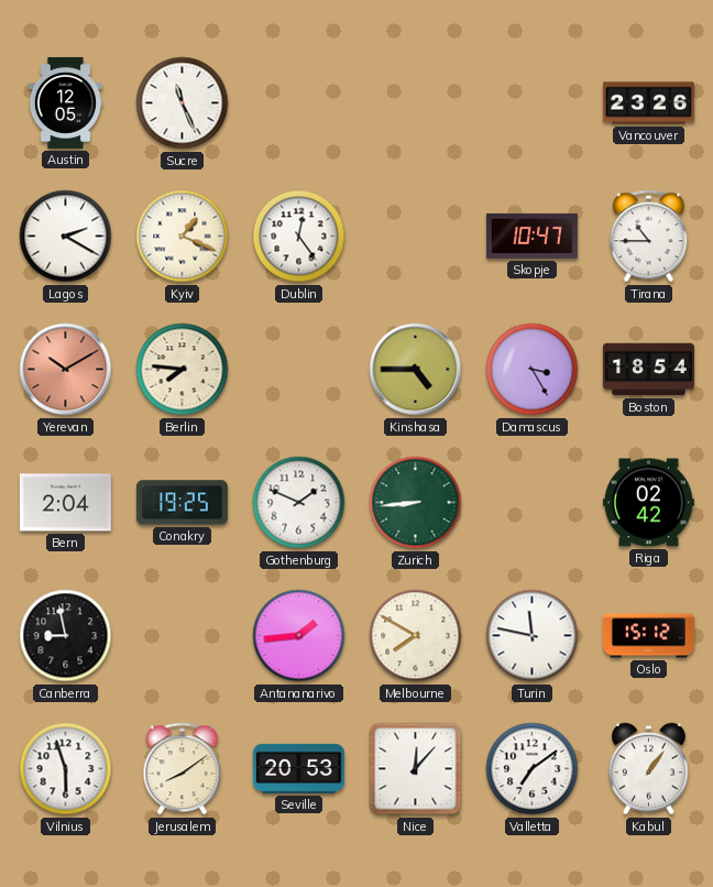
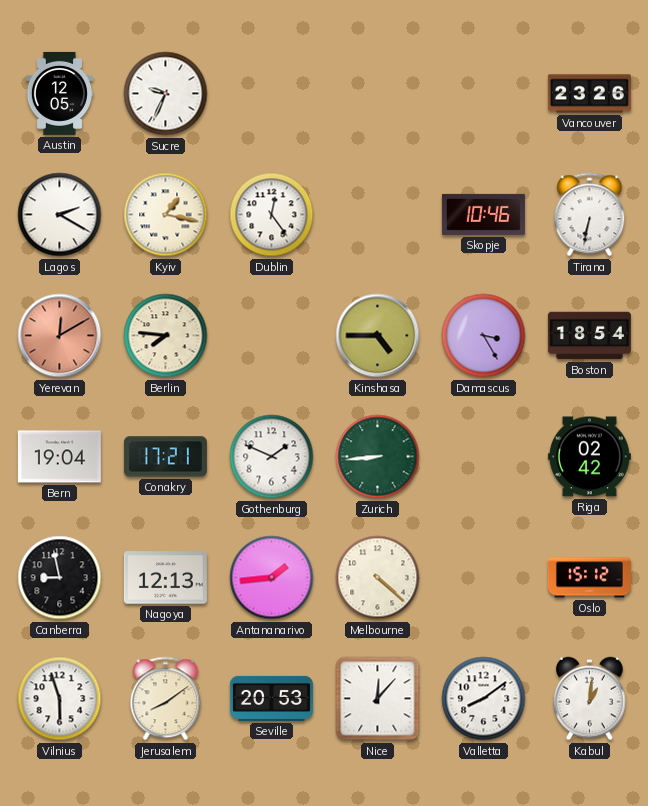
Sucre: 11:26 -> 9:34 (166, 94)
Kyiv: 1:19 -> 1:17 (166, 215)
Skopje: 10:47 -> 10:46 (483, 214)
Tirana: 10:45 -> 6:32 (590, 215)
Yerevan: 10:10 -> 12:10 (60, 336)
Bern: 2:04 -> 19:04 (59, 457)
Conakry: 19:25 -> 17:21 (165, 457)
Nagoya: none -> 12:13 (165, 578)
Melbourne: 7:50 -> 4:22 (378, 578)
Turin: 11:47 -> none (533, 636)
Valletta: 7:09 -> 8:09 (484, 699)
Kabul: 1:06 -> 1:01 (590, 699)
